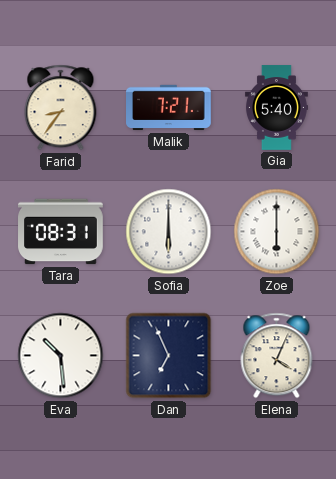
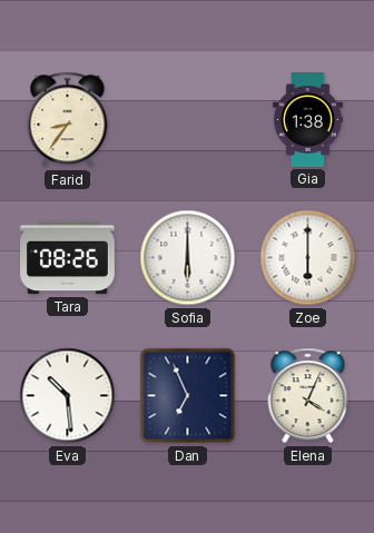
Malik: 7:21 -> none (169, 108)
Gia: 5:40 -> 1:38 (307, 120)
Tara: 08:31 -> 08:26 (68, 258)
